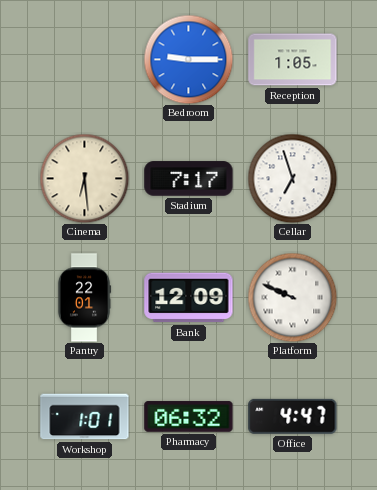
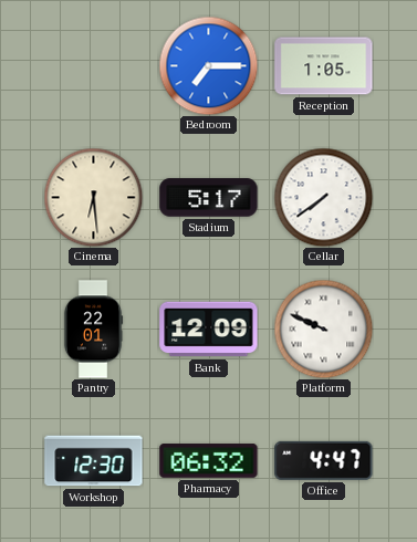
Bedroom: 9:15 -> 7:15 (208, 65)
Stadium: 7:17 -> 5:17 (209, 198)
Cellar: 6:57 -> 7:39 (323, 197)
Workshop: 1:01 -> 12:30 (94, 461)
